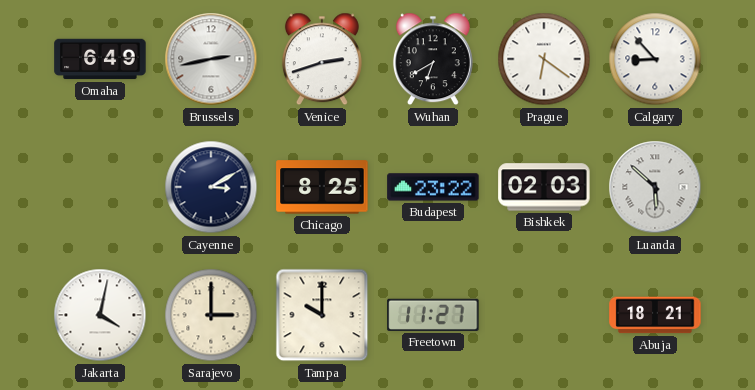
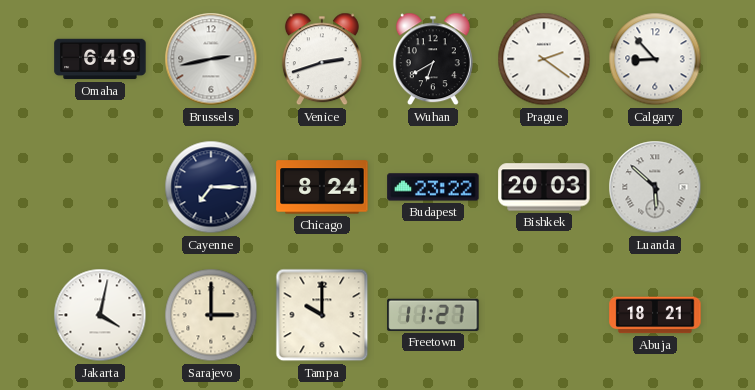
Prague: 6:21 -> 2:21 (544, 59)
Cayenne: 3:10 -> 7:15 (211, 187)
Chicago: 8:25 -> 8:24 (322, 187)
Bishkek: 02:03 -> 20:03 (544, 187)
